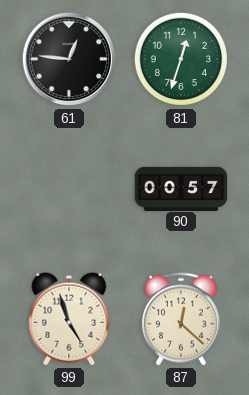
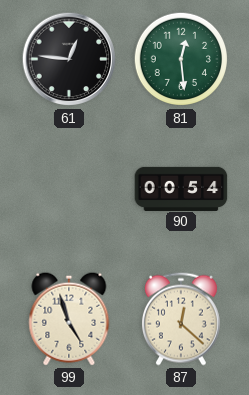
81: 12:33 -> 12:29 (181, 59)
90: 00:57 -> 00:54 (181, 188)
